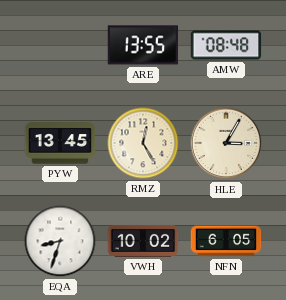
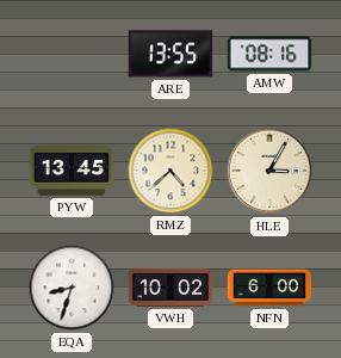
AMW: 08:48 -> 08:16 (269, 54)
RMZ: 12:25 -> 4:38 (170, 171)
NFN: 6:05 -> 6:00 (269, 288)
